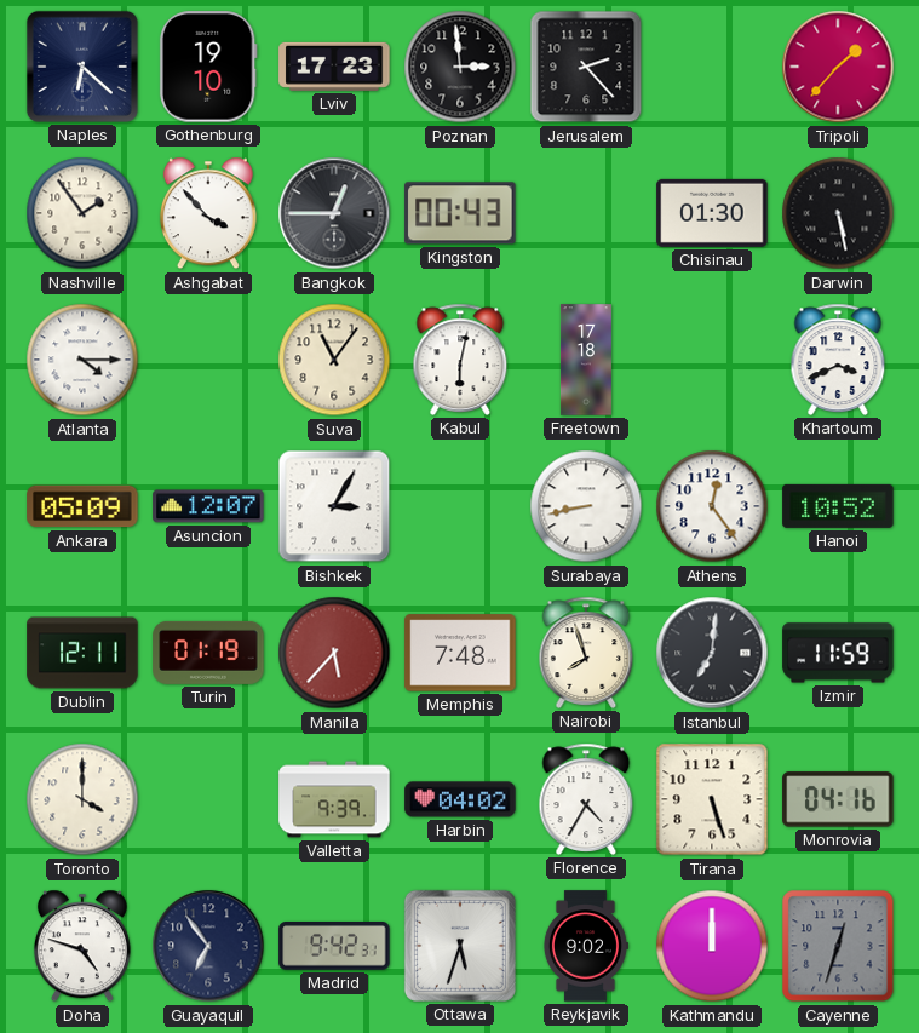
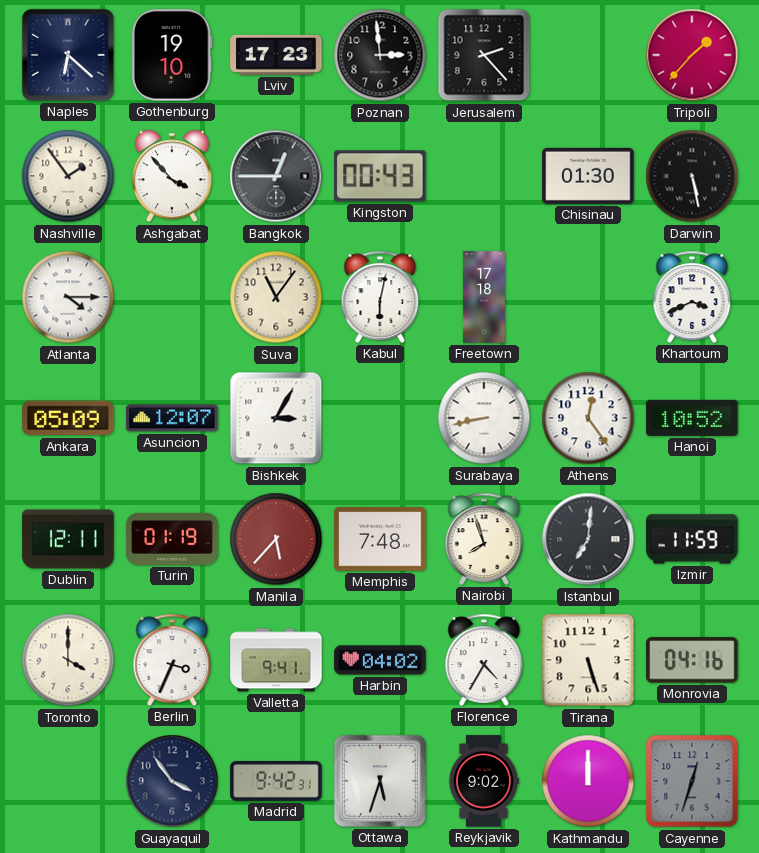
Berlin: none -> 3:34 (172, 660)
Valletta: 9:39 -> 9:41 (276, 660)
Doha: 4:48 -> none (82, 946)
Guayaquil: 6:54 -> 3:54 (172, 781)
